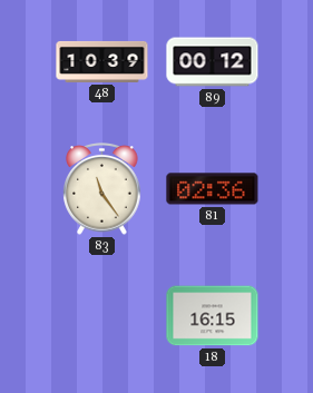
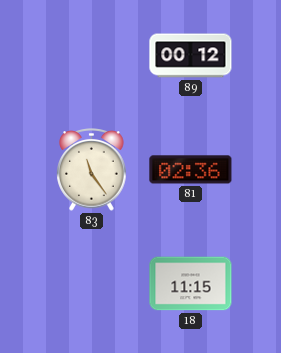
48: 10:39 -> none (102, 61)
18: 16:15 -> 11:15 (191, 284)
